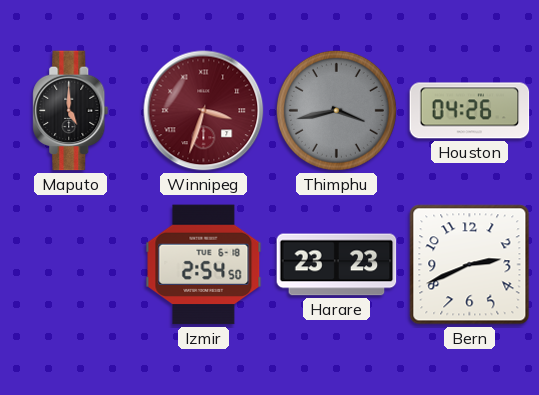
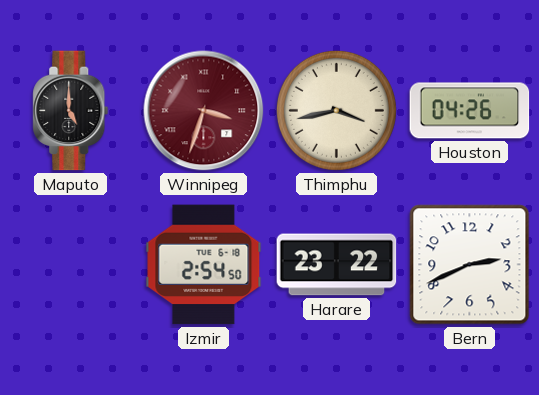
Thimphu dial: grey -> cream (336, 110)
Harare: 23:23 -> 23:22 (337, 265)
